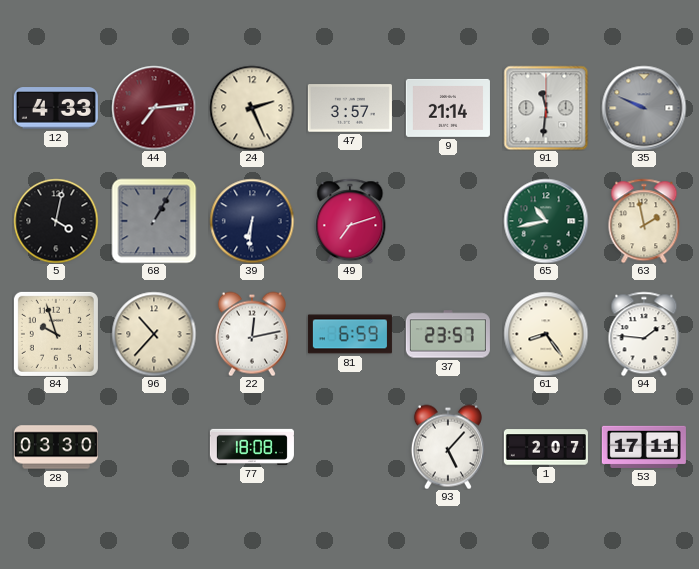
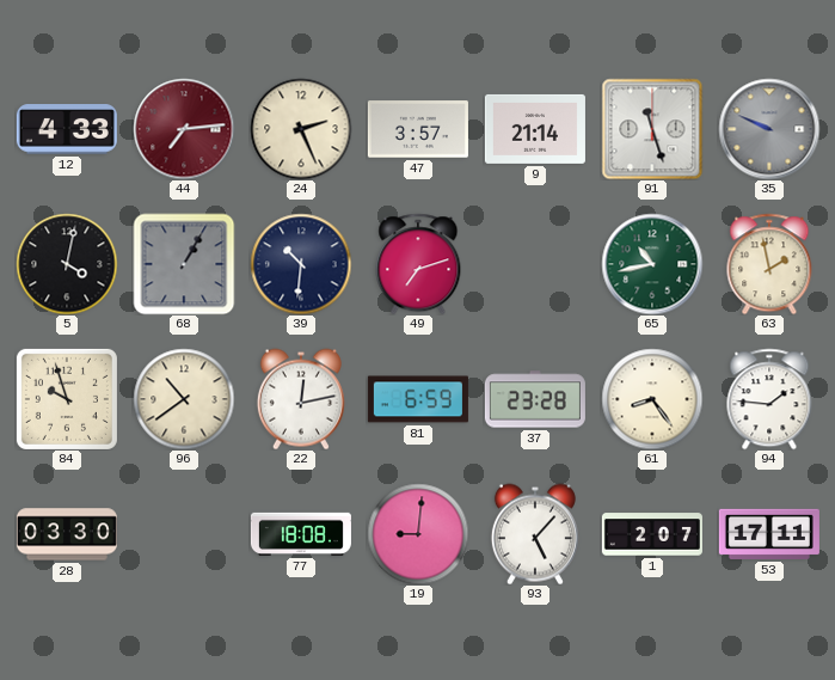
91: 11:31 -> 11:27 (652, 129)
39: 6:31 -> 10:31 (301, 264)
96: 10:37 -> 10:39 (184, 399)
37: 23:57 -> 23:28 (535, 399)
19: none -> 9:01 (418, 534)
